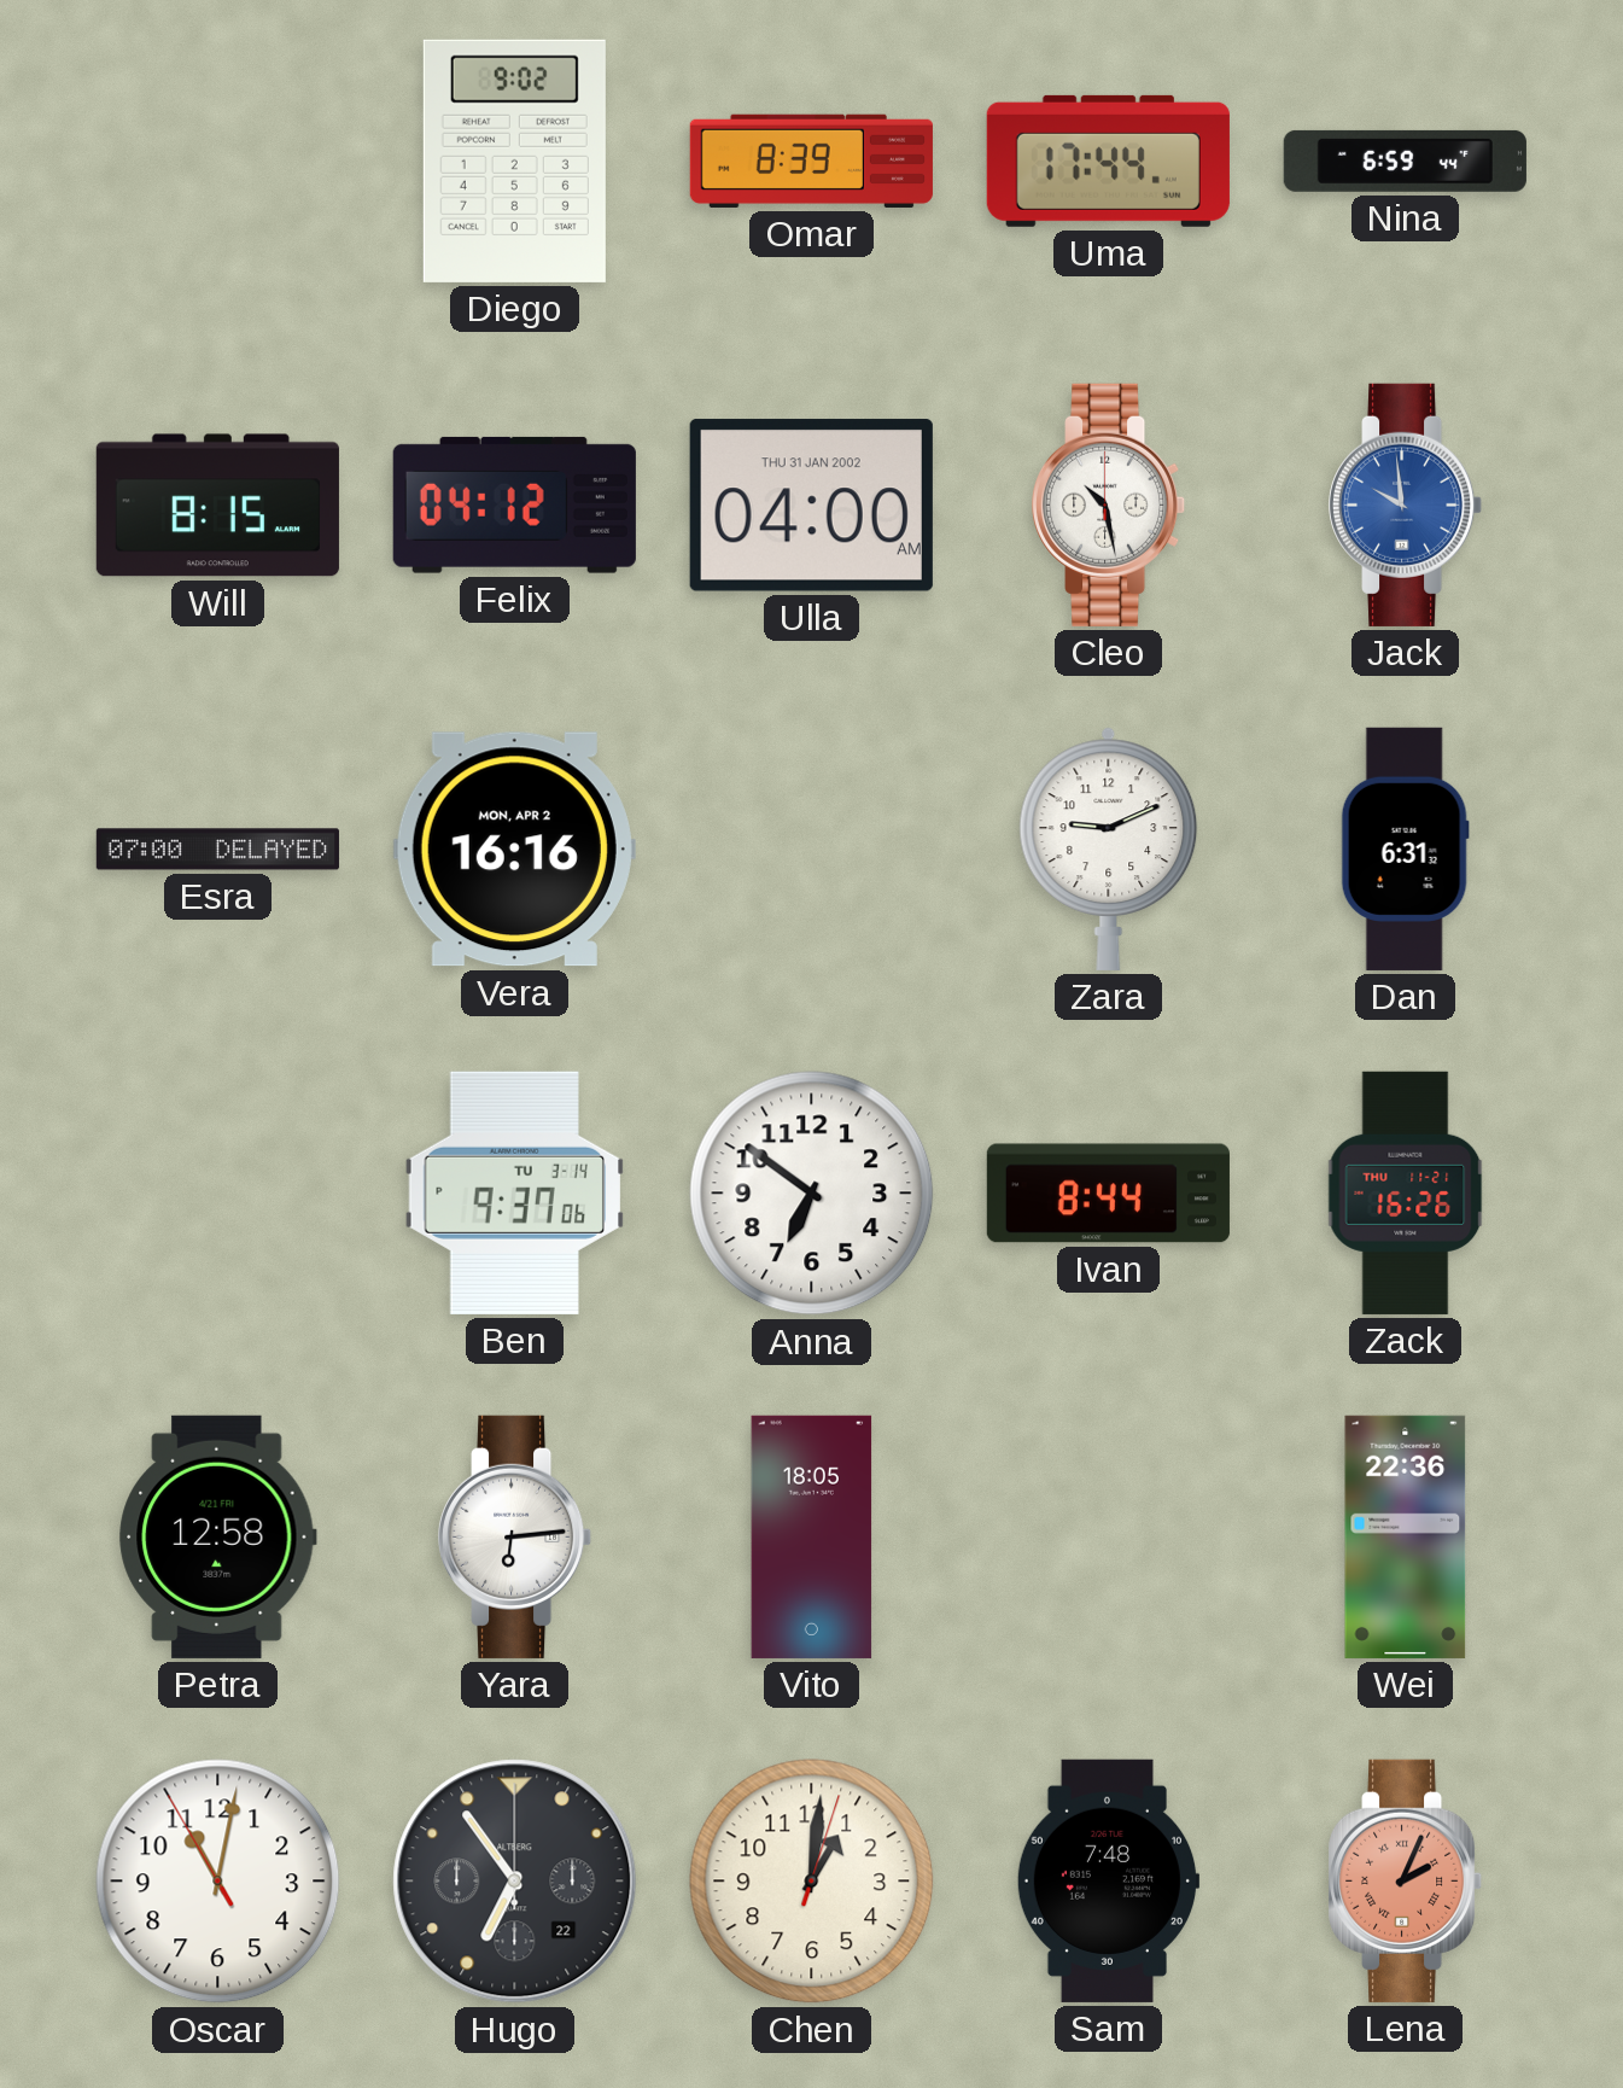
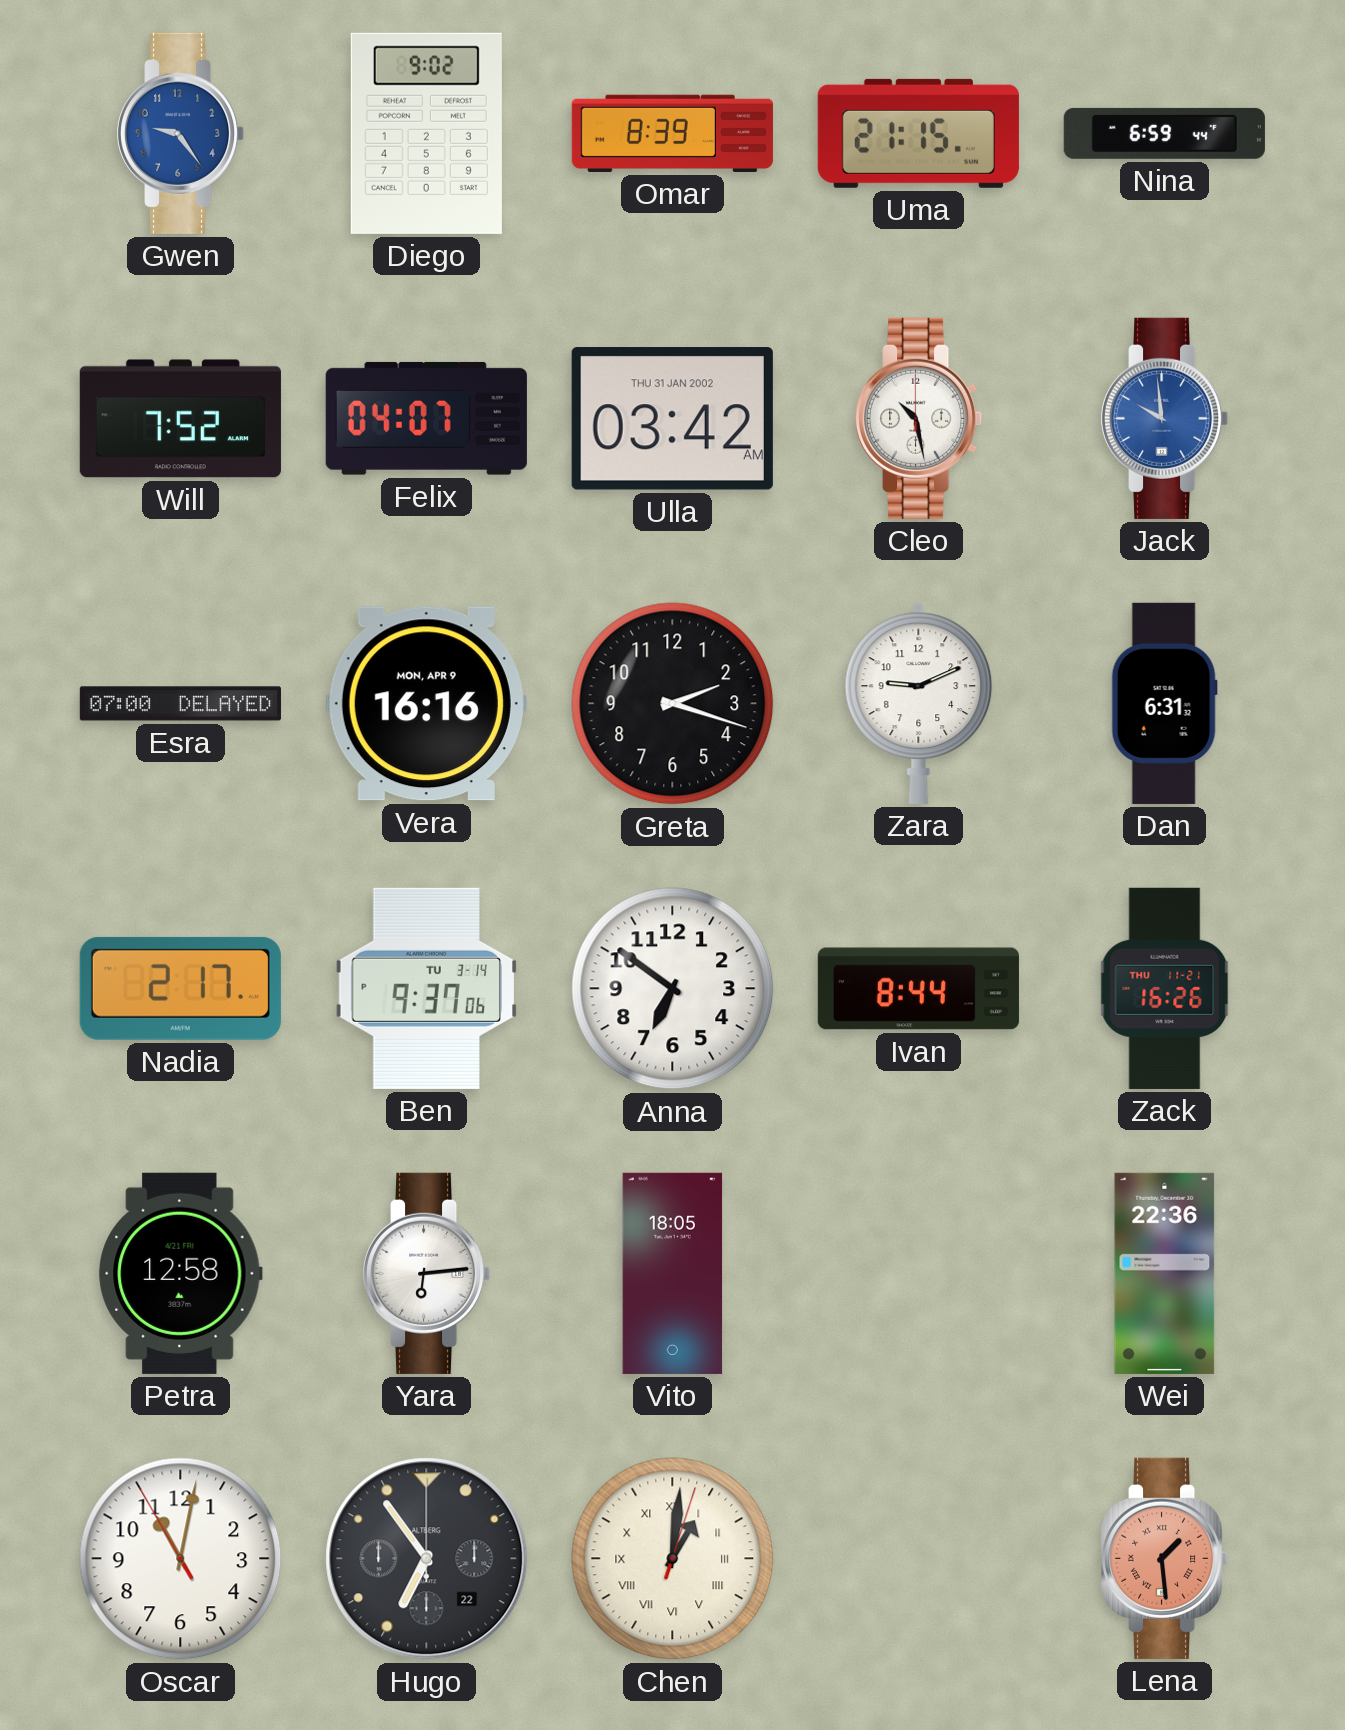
Gwen: none -> 9:24 (182, 133)
Uma: 17:44 -> 21:15 (918, 133)
Will: 8:15 -> 7:52 (180, 419)
Felix: 04:12 -> 04:07 (426, 418)
Ulla: 04:00 -> 03:42 (672, 419)
Vera date: MON, APR 2 -> MON, APR 9 (426, 704)
Greta: none -> 2:18 (673, 704)
Nadia: none -> 2:17 (180, 988)
Chen numerals: Arabic -> Roman (673, 1559)
Sam: 7:48 -> none (1108, 1880)
Lena: 2:04 -> 1:29 (1166, 1558)
